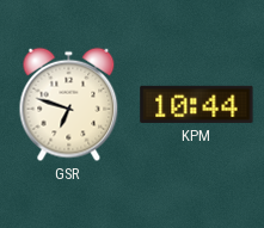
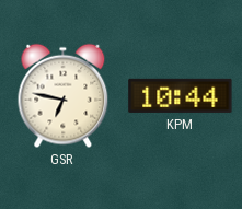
GSR: 6:48 -> 6:47 (64, 96)
